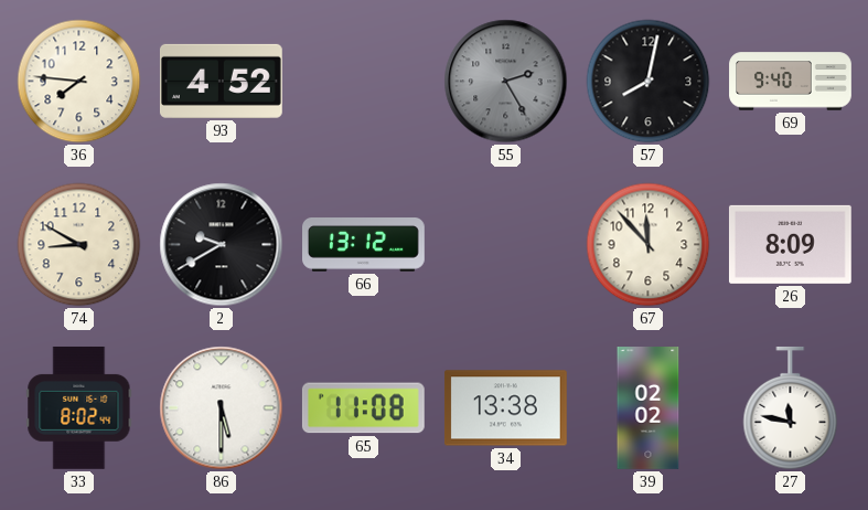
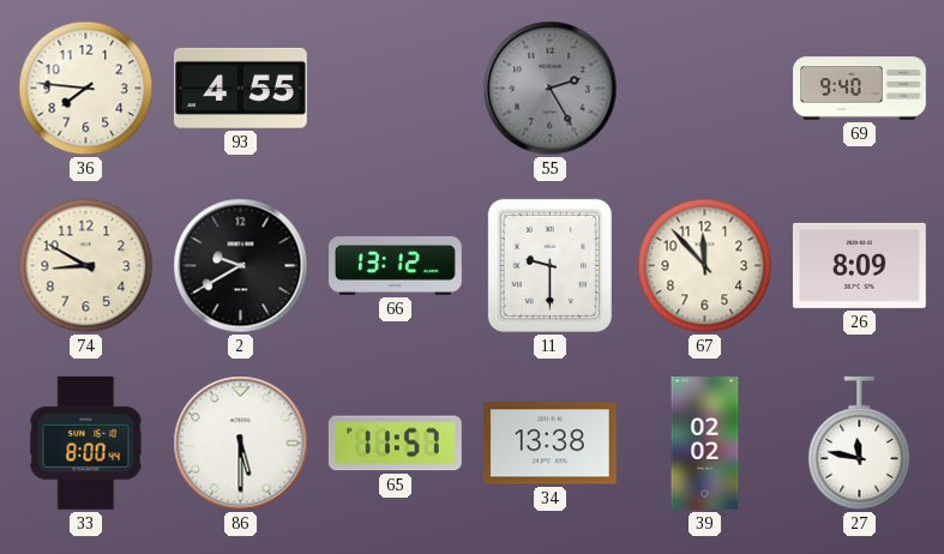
93: 4:52 -> 4:55 (240, 88)
57: 8:02 -> none (649, 82)
11: none -> 9:30 (549, 265)
33: 8:02 -> 8:00 (86, 442)
65: 11:08 -> 11:57 (395, 444)
